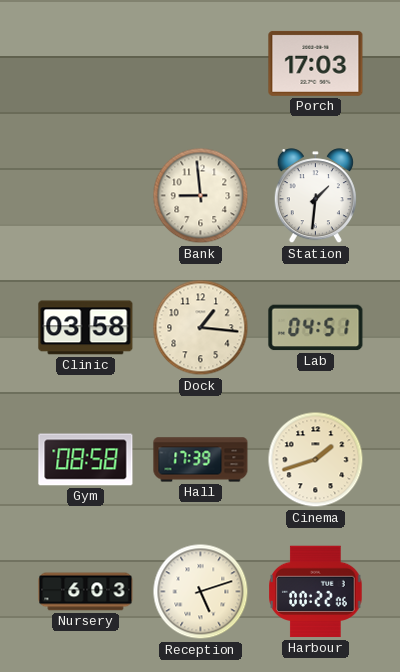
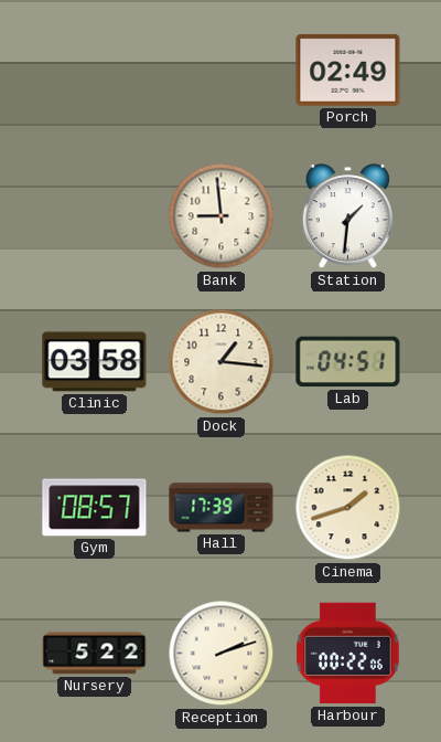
Porch: 17:03 -> 02:49 (348, 70)
Gym: 08:58 -> 08:57 (95, 508)
Nursery: 6:03 -> 5:22 (95, 654)
Reception: 5:12 -> 2:12 (222, 654)
